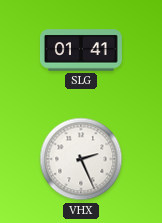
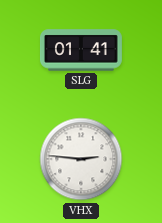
VHX: 2:26 -> 2:46 (81, 159)
